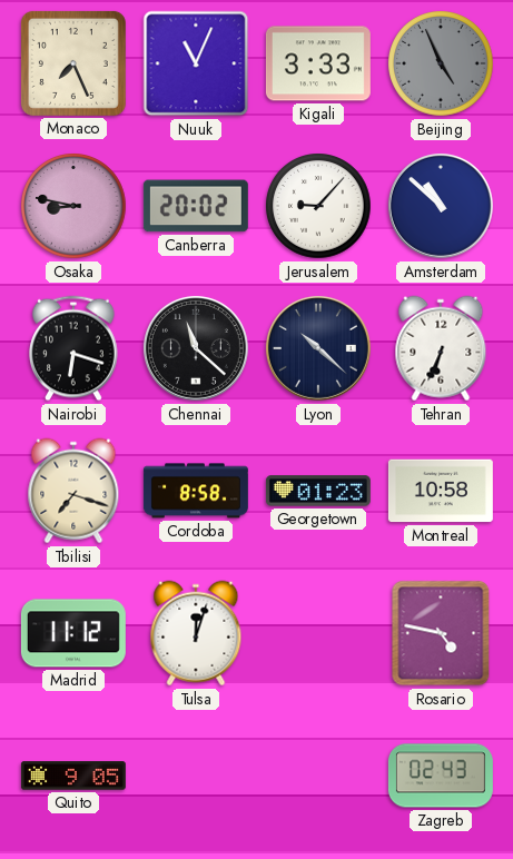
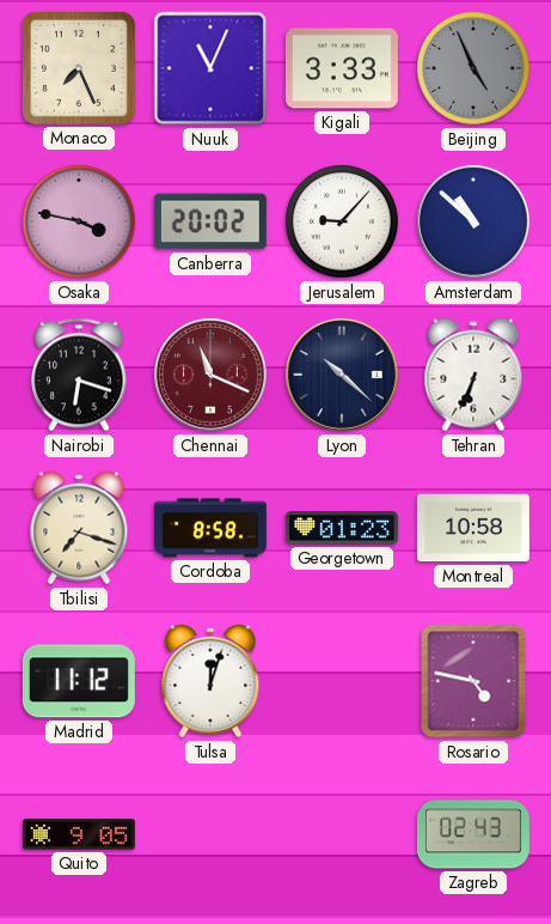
Osaka: 8:47 -> 3:47 (79, 221)
Chennai: 11:22 -> 11:19 (210, 375)
Chennai dial: black -> burgundy (210, 375)
